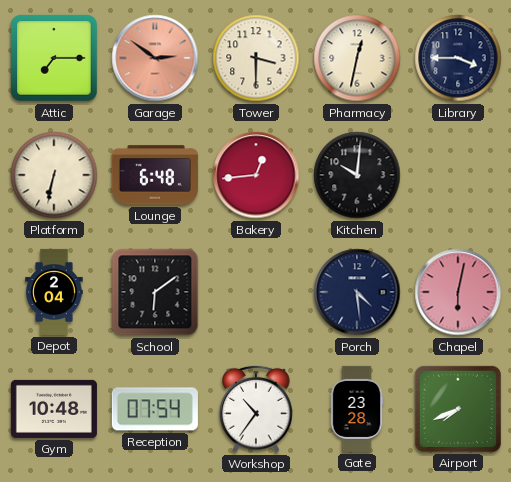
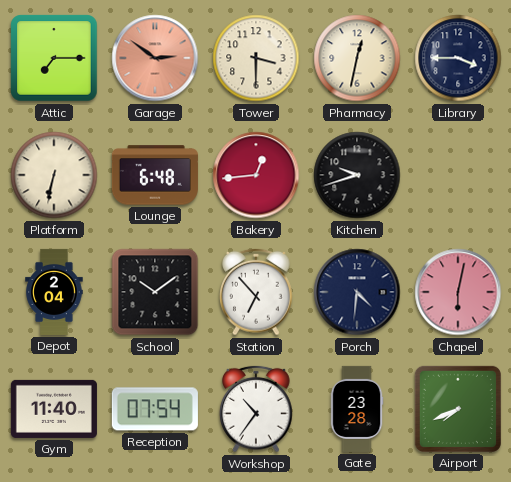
Kitchen: 10:01 -> 9:42 (357, 175)
School: 6:09 -> 10:09 (155, 292)
Station: none -> 6:53 (256, 292)
Porch: 4:29 -> 4:31 (357, 292)
Gym: 10:48 -> 11:40 (54, 409)
